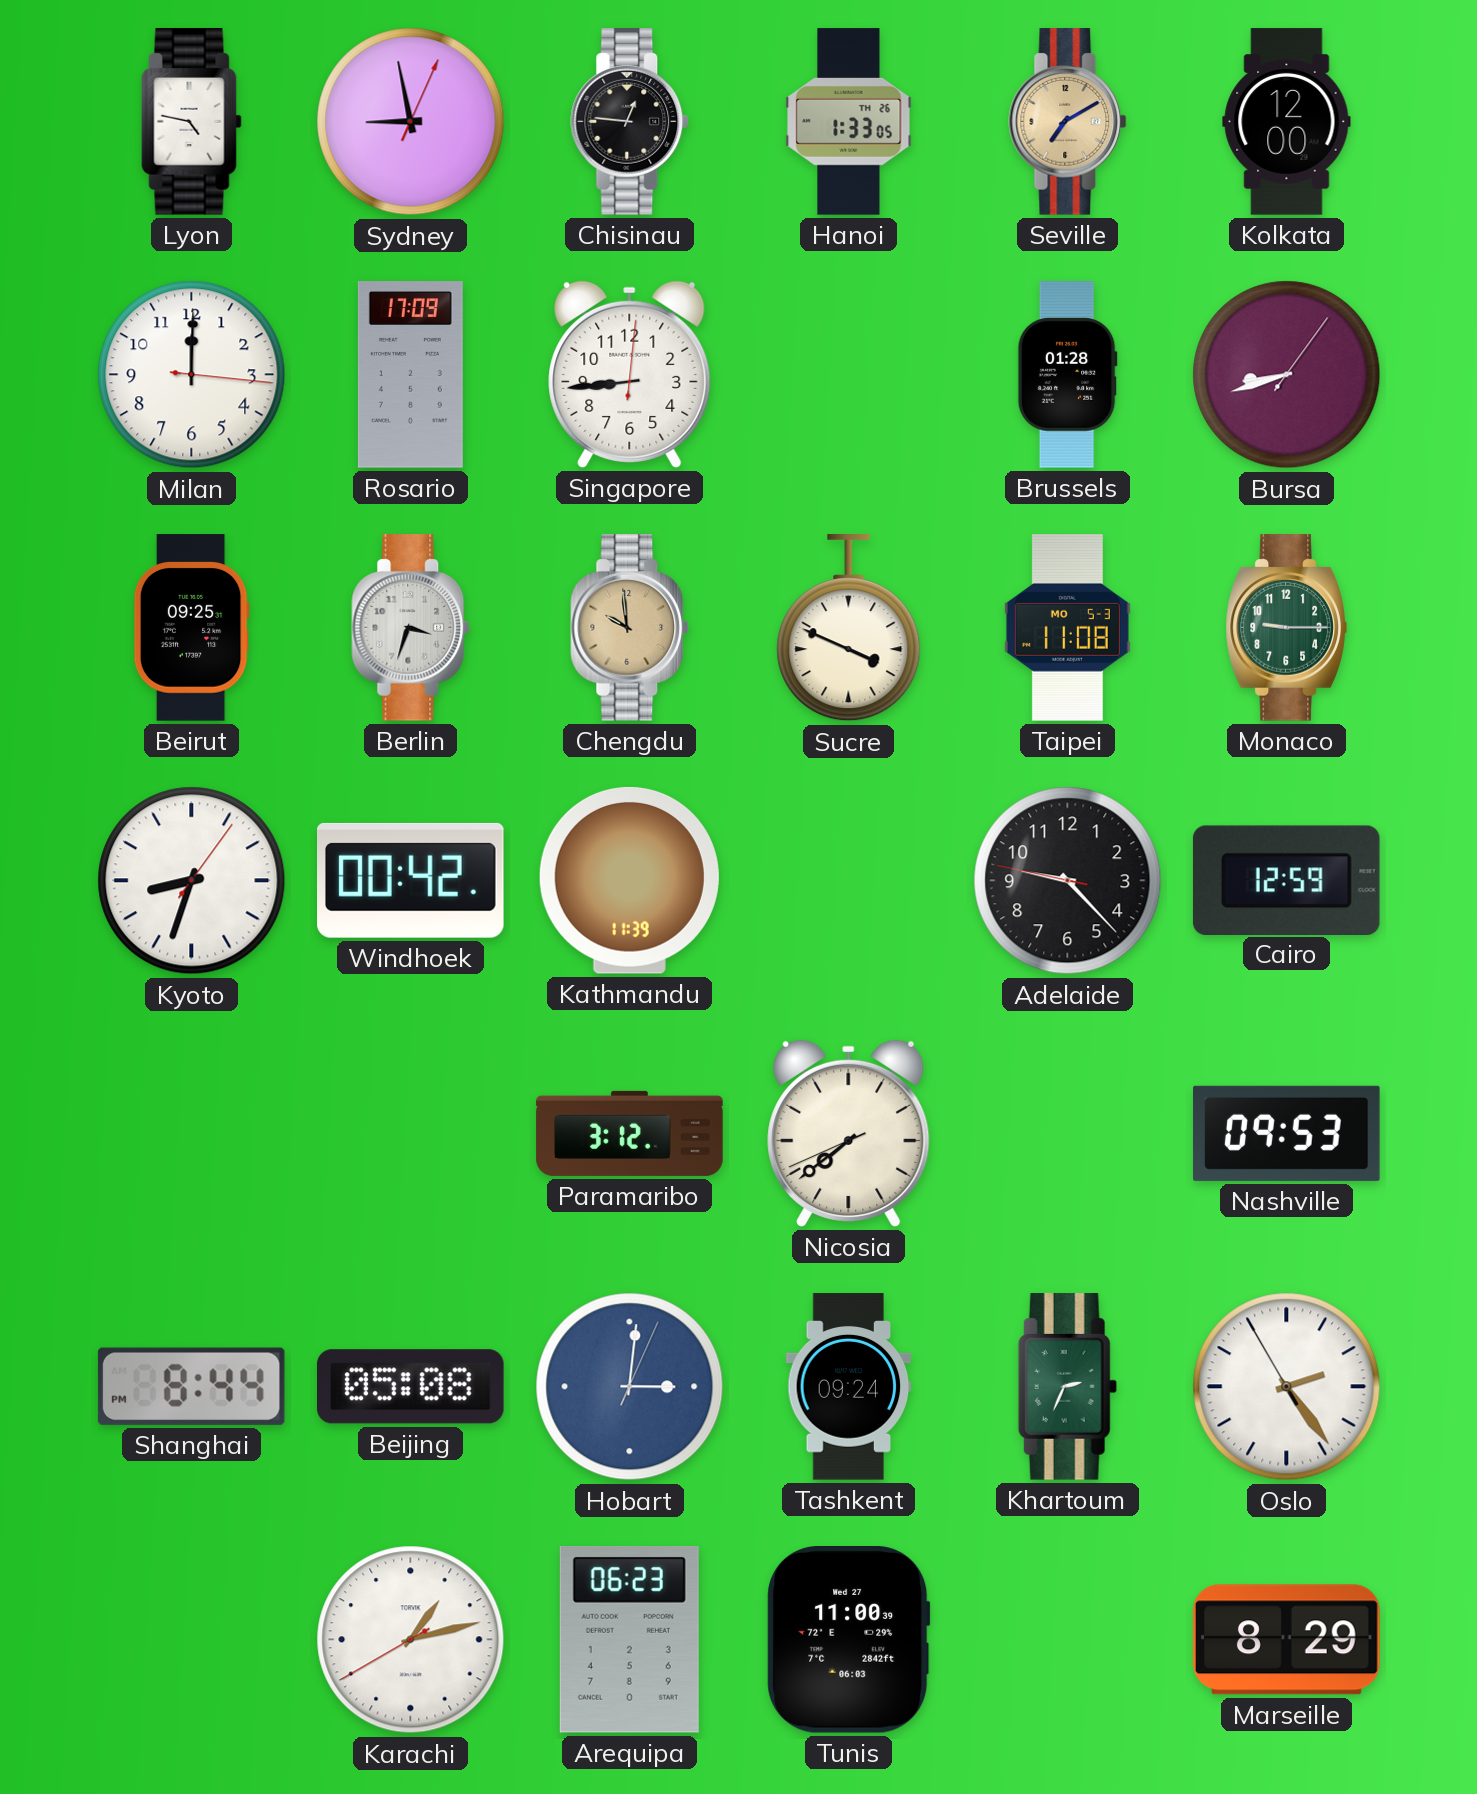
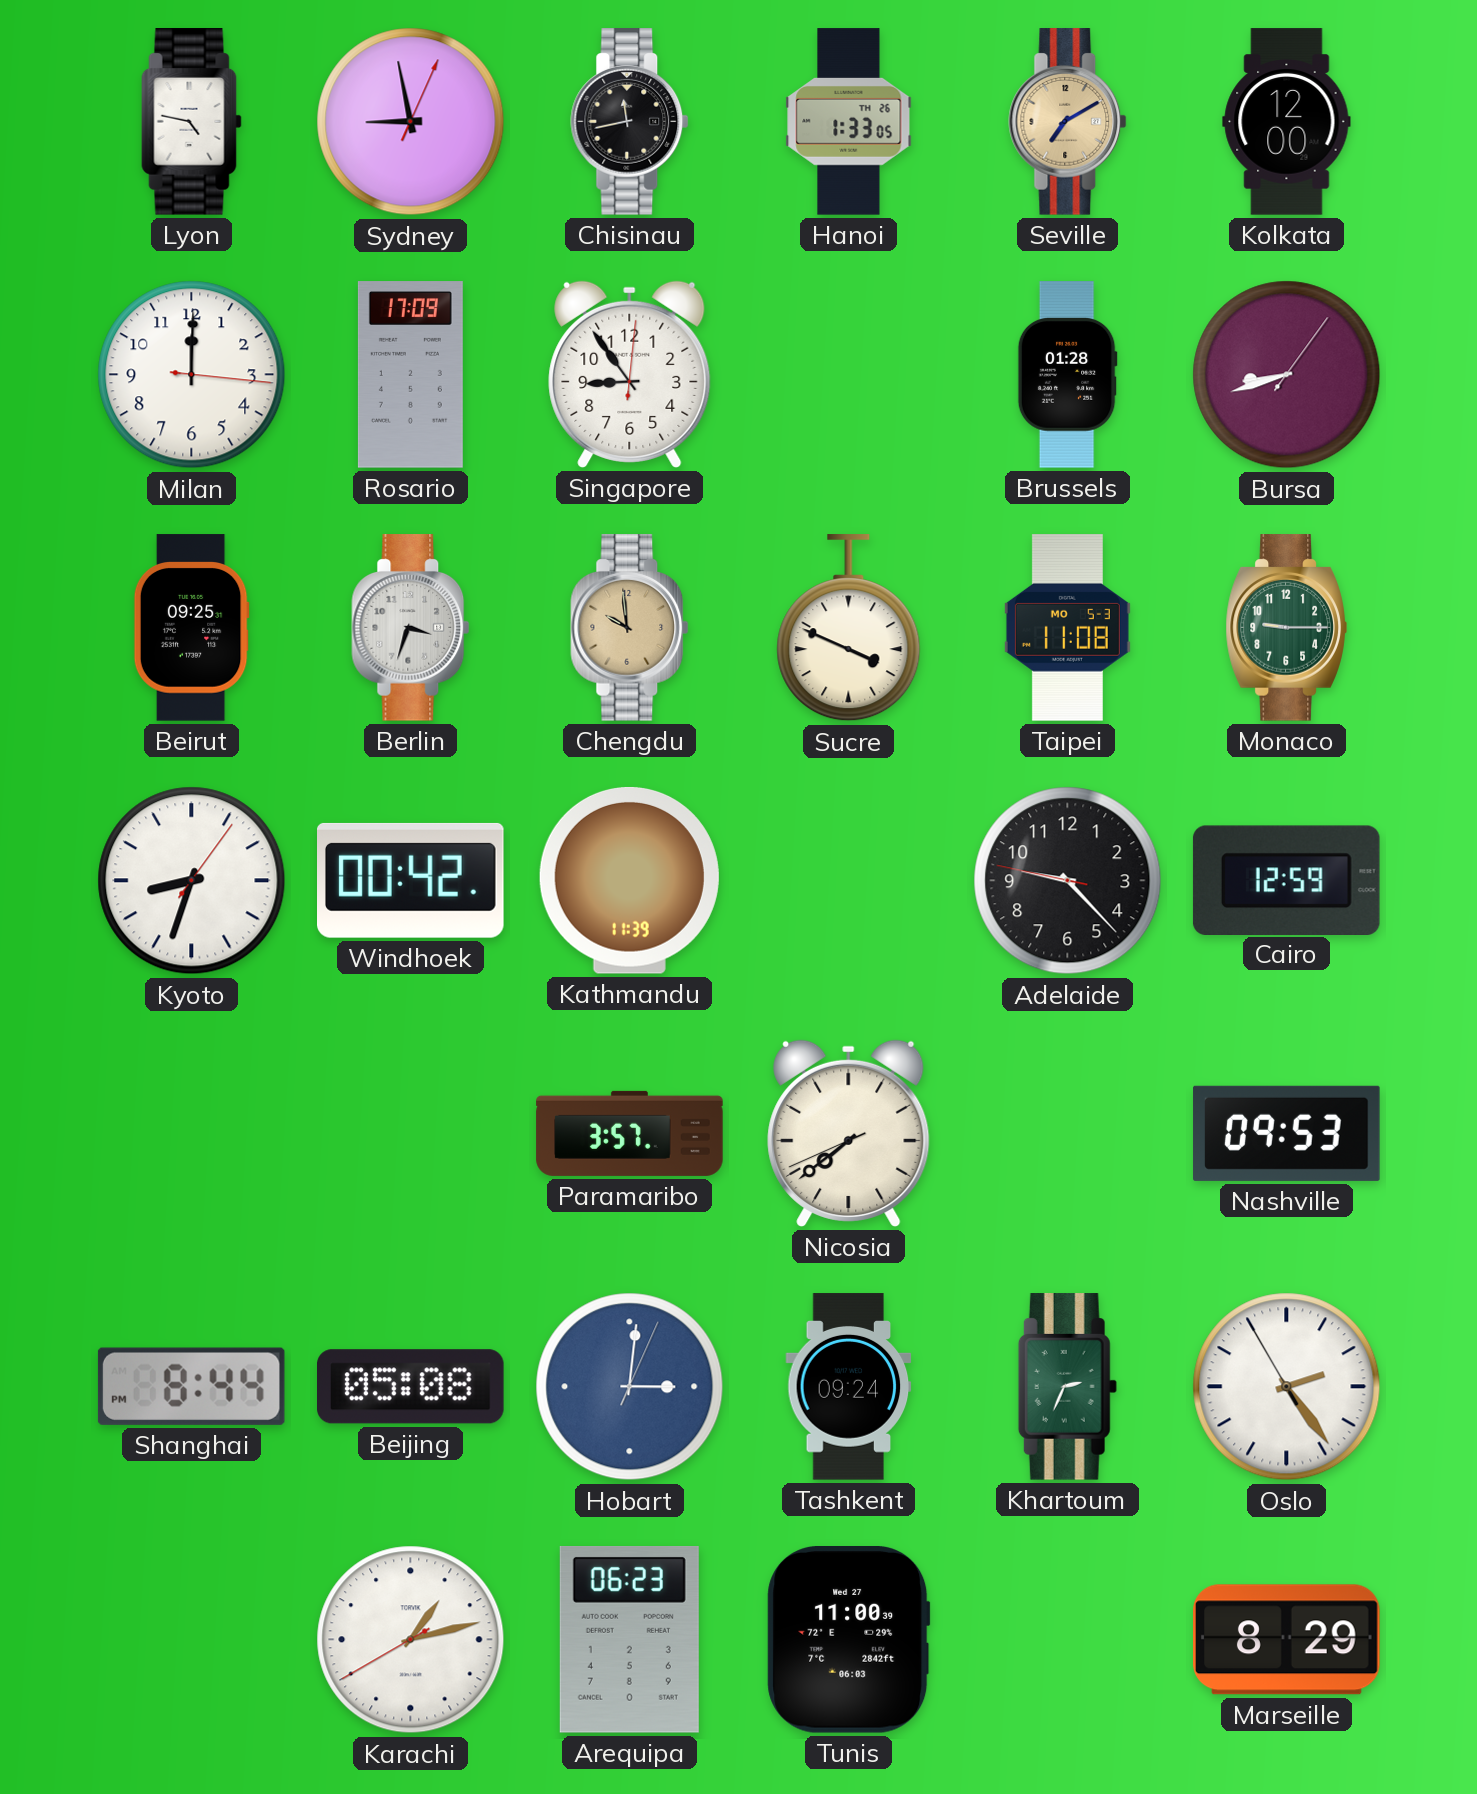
Chisinau: 12:46 -> 11:43 (630, 122)
Singapore: 8:44 -> 8:54 (630, 374)
Paramaribo: 3:12 -> 3:57 (630, 1133)
